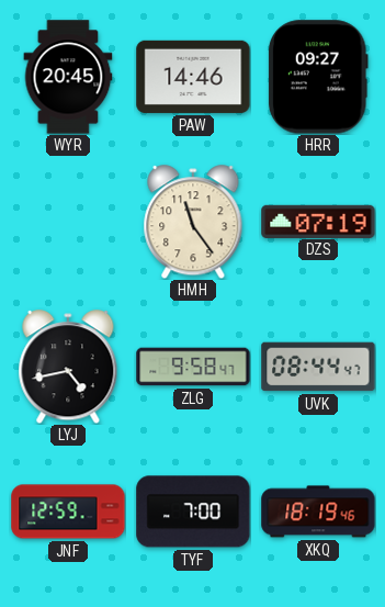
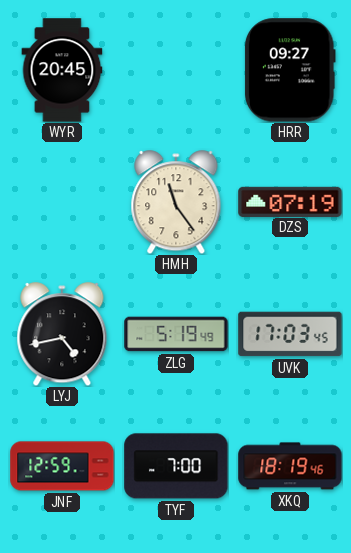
PAW: 14:46 -> none (193, 77)
ZLG: 9:58 -> 5:19 (176, 334)
UVK: 08:44 -> 17:03 (290, 334)
